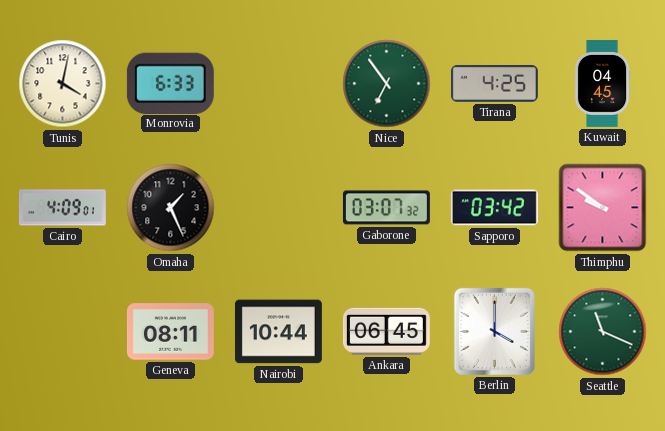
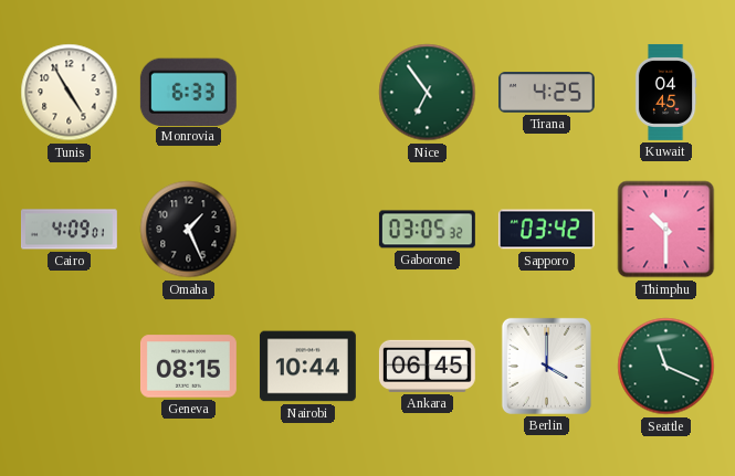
Tunis: 4:02 -> 4:55 (70, 93)
Gaborone: 03:07 -> 03:05 (427, 230)
Thimphu: 9:51 -> 10:30 (666, 230)
Geneva: 08:11 -> 08:15 (188, 367)
